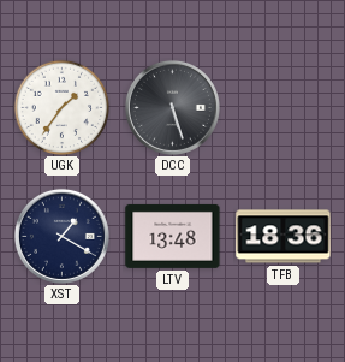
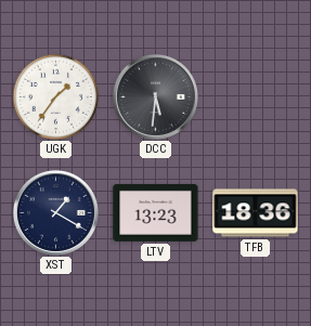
DCC: 5:27 -> 5:31 (155, 96)
LTV: 13:48 -> 13:23 (156, 212)
